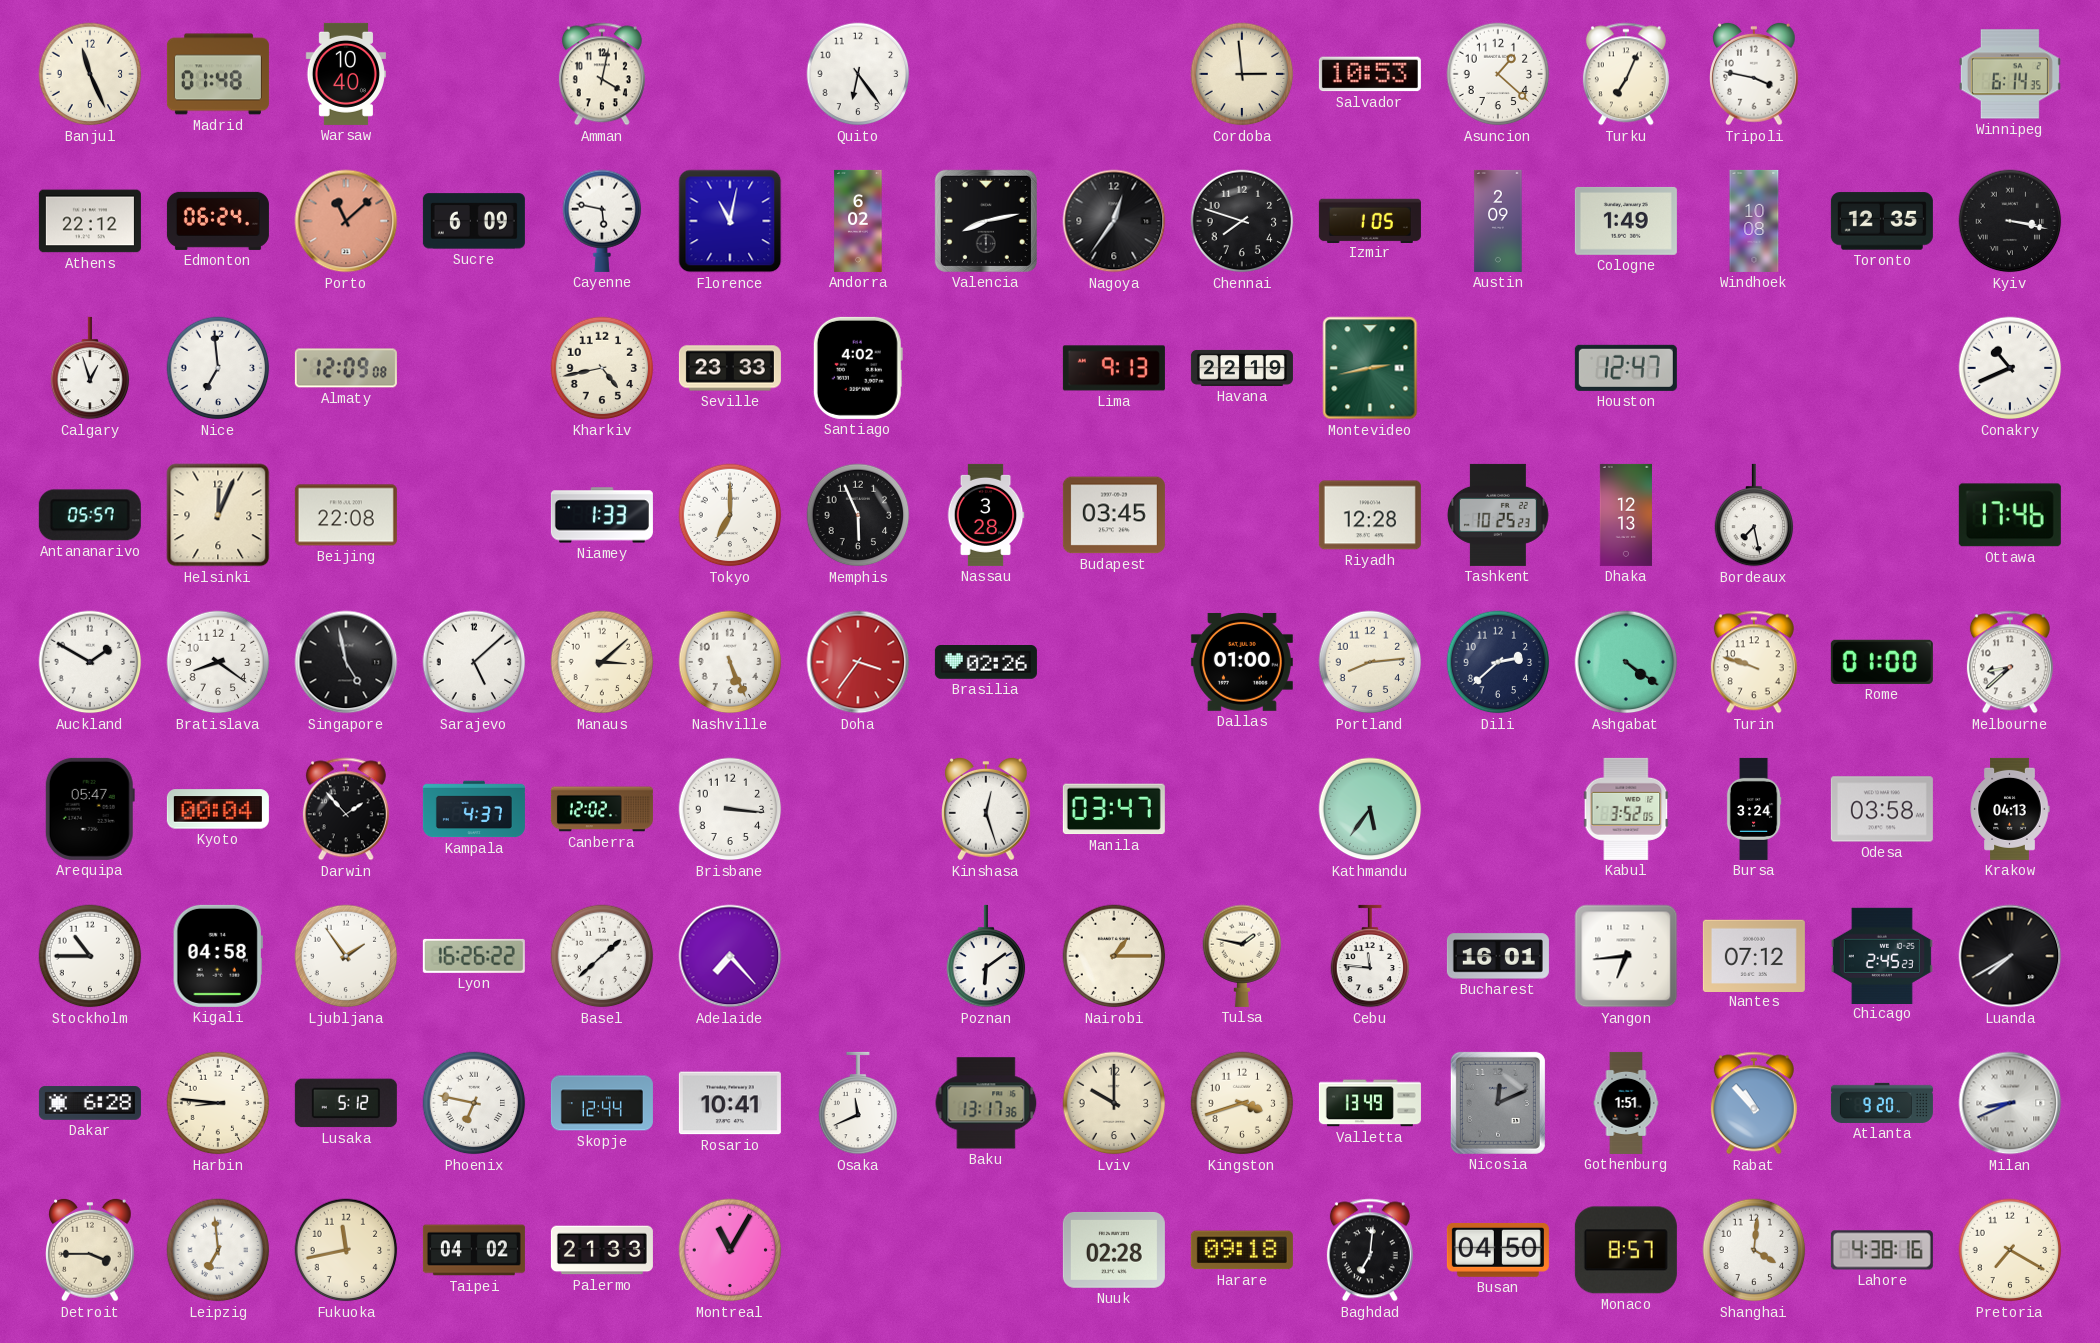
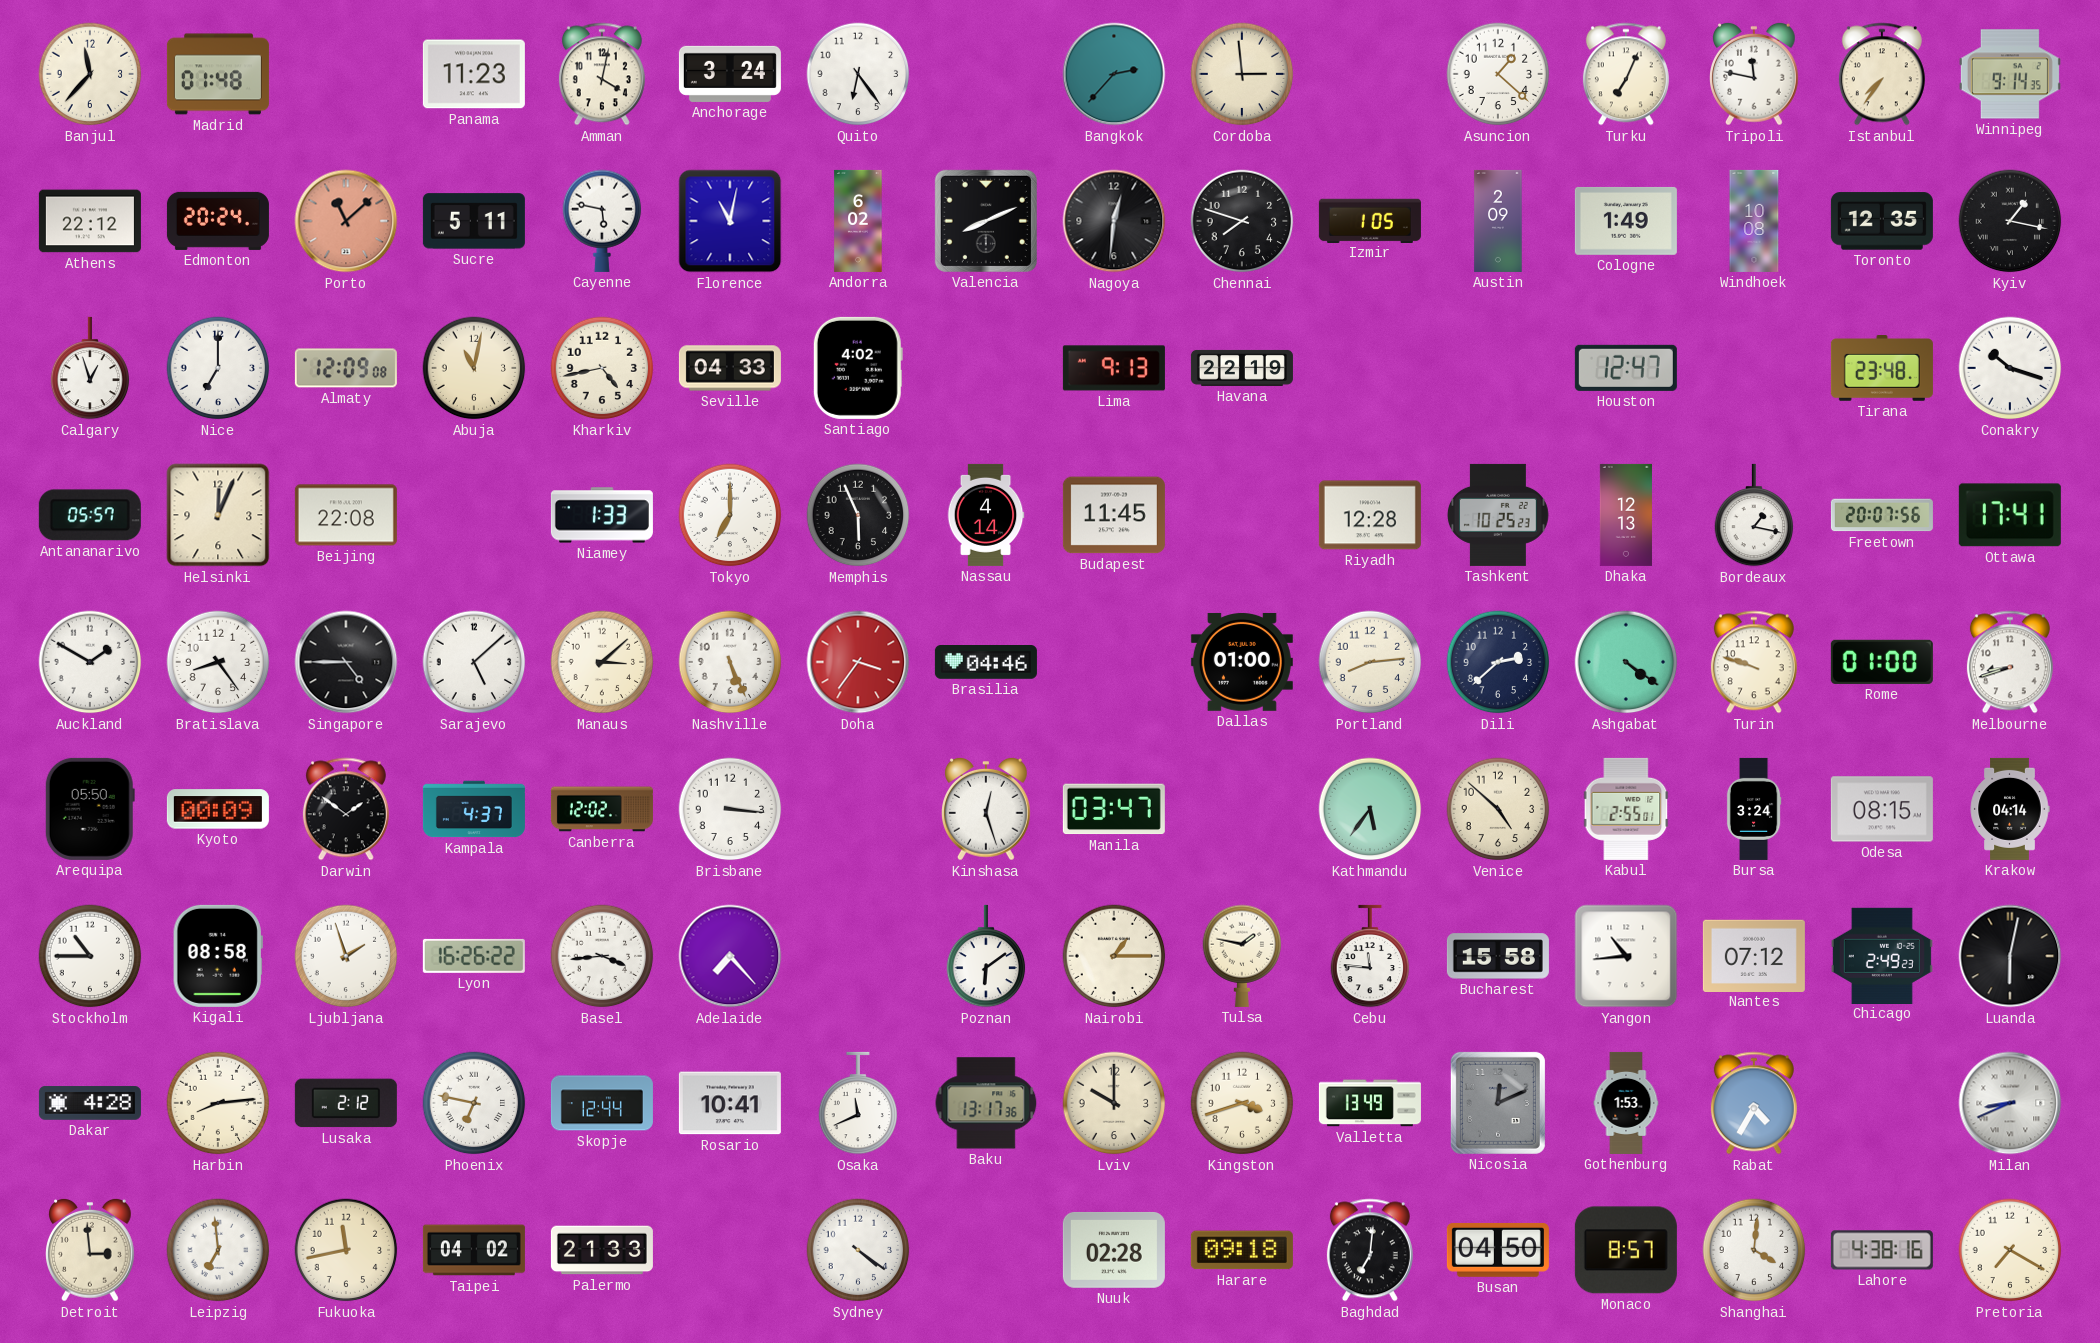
Banjul: 11:26 -> 11:37 (90, 74)
Warsaw: 10:40 -> none (346, 74)
Panama: none -> 11:23 (474, 74)
Anchorage: none -> 3:24 (730, 74)
Bangkok: none -> 2:37 (1114, 74)
Salvador: 10:53 -> none (1370, 74)
Tripoli: 3:47 -> 11:47 (1755, 74)
Istanbul: none -> 7:36 (1882, 74)
Winnipeg: 6:14 -> 9:14 (2010, 74)
Edmonton: 06:24 -> 20:24 (218, 221)
Sucre: 6:09 -> 5:11 (474, 221)
Valencia: 8:13 -> 8:11 (986, 221)
Nagoya: 12:36 -> 12:31 (1114, 221)
Kyiv: 3:17 -> 1:17 (2010, 221)
Nice: 6:59 -> 7:00 (218, 368)
Abuja: none -> 11:02 (474, 368)
Seville: 23:33 -> 04:33 (730, 368)
Montevideo: 2:43 -> none (1370, 368)
Tirana: none -> 23:48 (1882, 368)
Conakry: 10:41 -> 10:18 (2010, 368)
Nassau: 3:28 -> 4:14 (986, 515)
Budapest: 03:45 -> 11:45 (1114, 515)
Bordeaux: 7:28 -> 1:17 (1754, 515)
Freetown: none -> 20:07 (1882, 515)
Ottawa: 17:46 -> 17:41 (2010, 515)
Bratislava: 8:21 -> 8:24 (218, 662)
Singapore: 4:58 -> 4:45 (346, 662)
Brasilia: 02:26 -> 04:46 (986, 663)
Melbourne: 8:38 -> 8:42 (2010, 662)
Arequipa: 05:47 -> 05:50 (90, 809)
Kyoto: 00:04 -> 00:09 (218, 809)
Darwin: 1:53 -> 1:51 (346, 809)
Venice: none -> 4:52 (1498, 809)
Kabul: 3:52 -> 2:55 (1626, 809)
Odesa: 03:58 -> 08:15 (1882, 809)
Krakow: 04:13 -> 04:14 (2010, 809)
Kigali: 04:58 -> 08:58 (218, 956)
Ljubljana: 1:54 -> 1:57 (346, 956)
Basel: 1:38 -> 3:44 (602, 956)
Bucharest: 16:01 -> 15:58 (1498, 956)
Yangon: 6:44 -> 10:44 (1626, 956)
Chicago: 2:45 -> 2:49 (1882, 955)
Luanda: 7:40 -> 6:02 (2010, 956)
Dakar: 6:28 -> 4:28 (90, 1103)
Harbin: 8:46 -> 8:14 (218, 1103)
Lusaka: 5:12 -> 2:12 (346, 1103)
Gothenburg: 1:51 -> 1:53 (1626, 1103)
Rabat: 10:53 -> 4:35 (1754, 1103)
Atlanta: 9:20 -> none (1882, 1103)
Detroit: 3:45 -> 2:59 (91, 1250)
Montreal: 11:05 -> none (730, 1250)
Sydney: none -> 4:21 (858, 1250)
